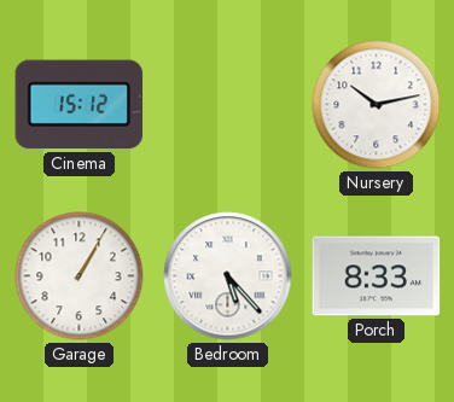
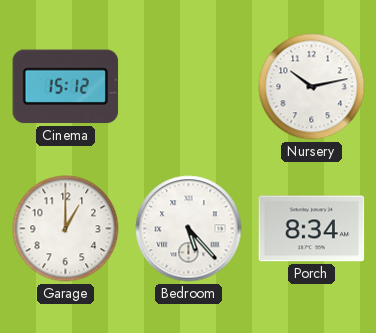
Garage: 1:05 -> 1:00 (66, 229)
Porch: 8:33 -> 8:34 (312, 229)
